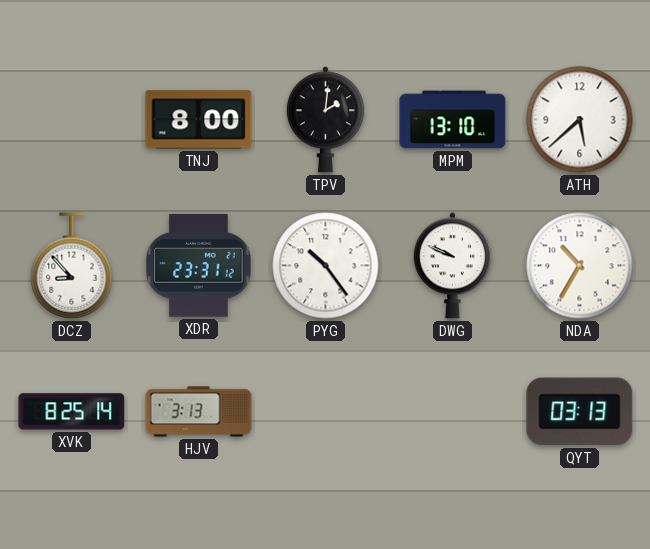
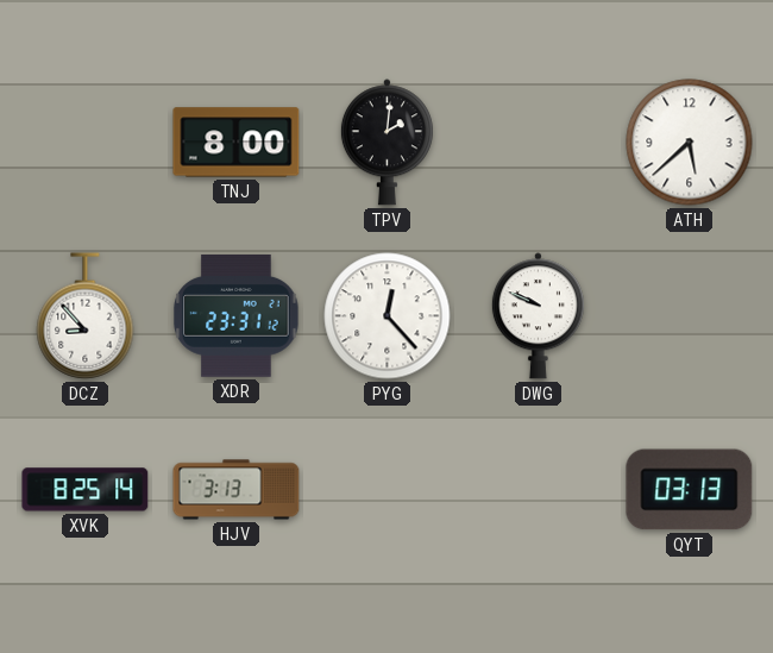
MPM: 13:10 -> none (453, 120)
PYG: 10:24 -> 12:23 (388, 316)
NDA: 10:35 -> none (580, 266)
